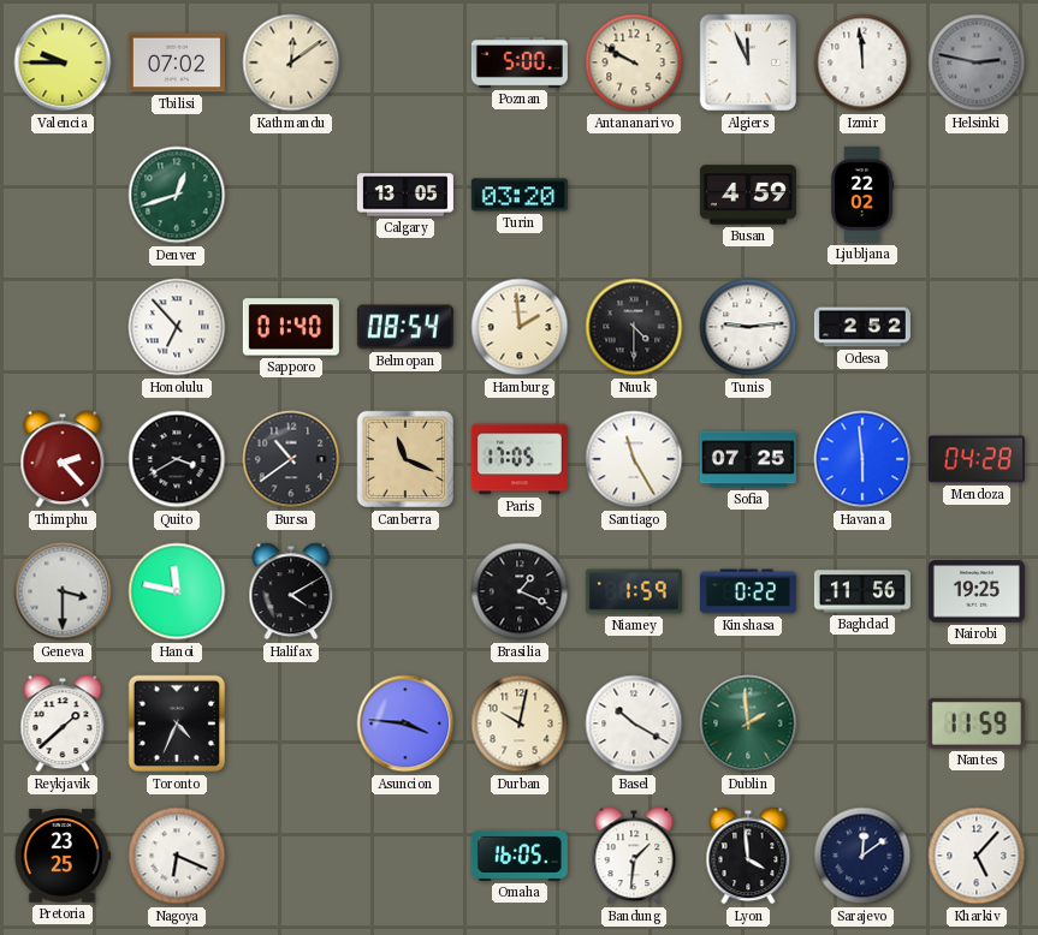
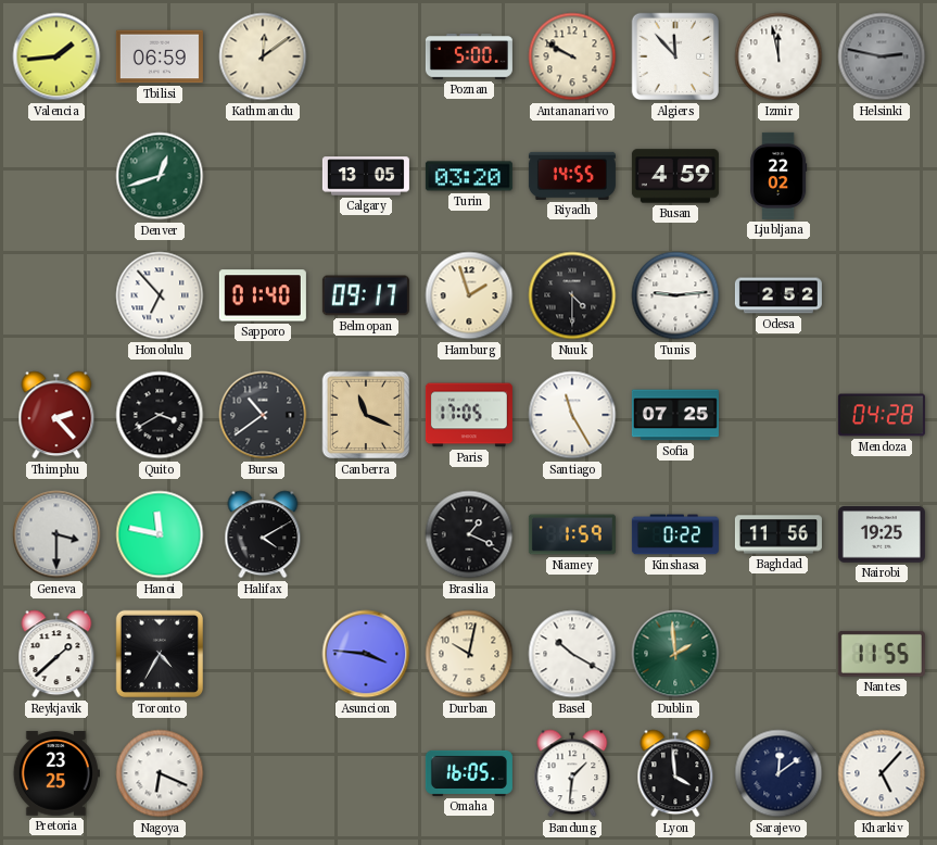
Valencia: 9:45 -> 1:44 (56, 56)
Tbilisi: 07:02 -> 06:59 (160, 56)
Algiers: 11:56 -> 11:53 (675, 56)
Izmir: 11:59 -> 11:58 (778, 56)
Riyadh: none -> 14:55 (572, 176)
Belmopan: 08:54 -> 09:17 (366, 295)
Hamburg: 1:59 -> 1:57 (469, 295)
Havana: 5:59 -> none (862, 459)
Toronto: 4:34 -> 4:35 (160, 654)
Nantes: 11:59 -> 11:55 (882, 654)
